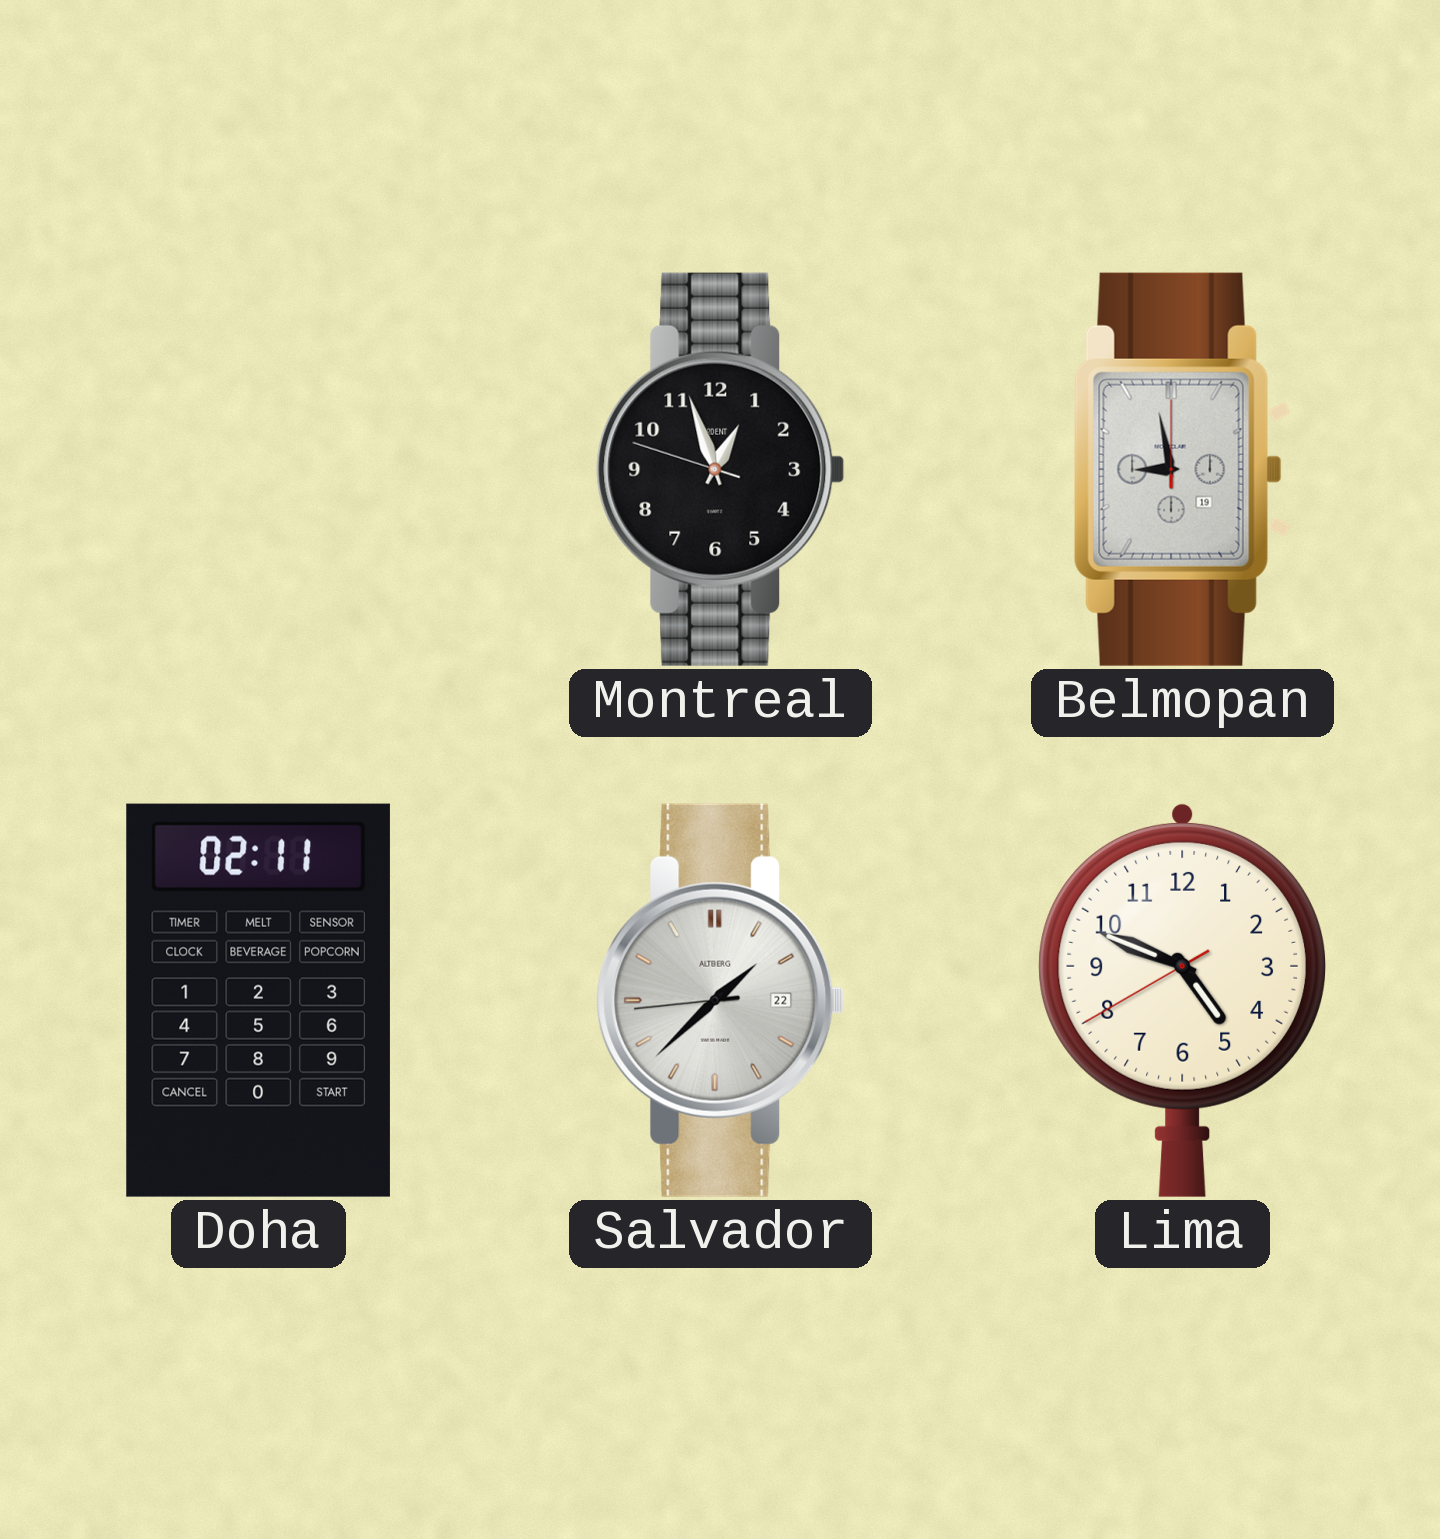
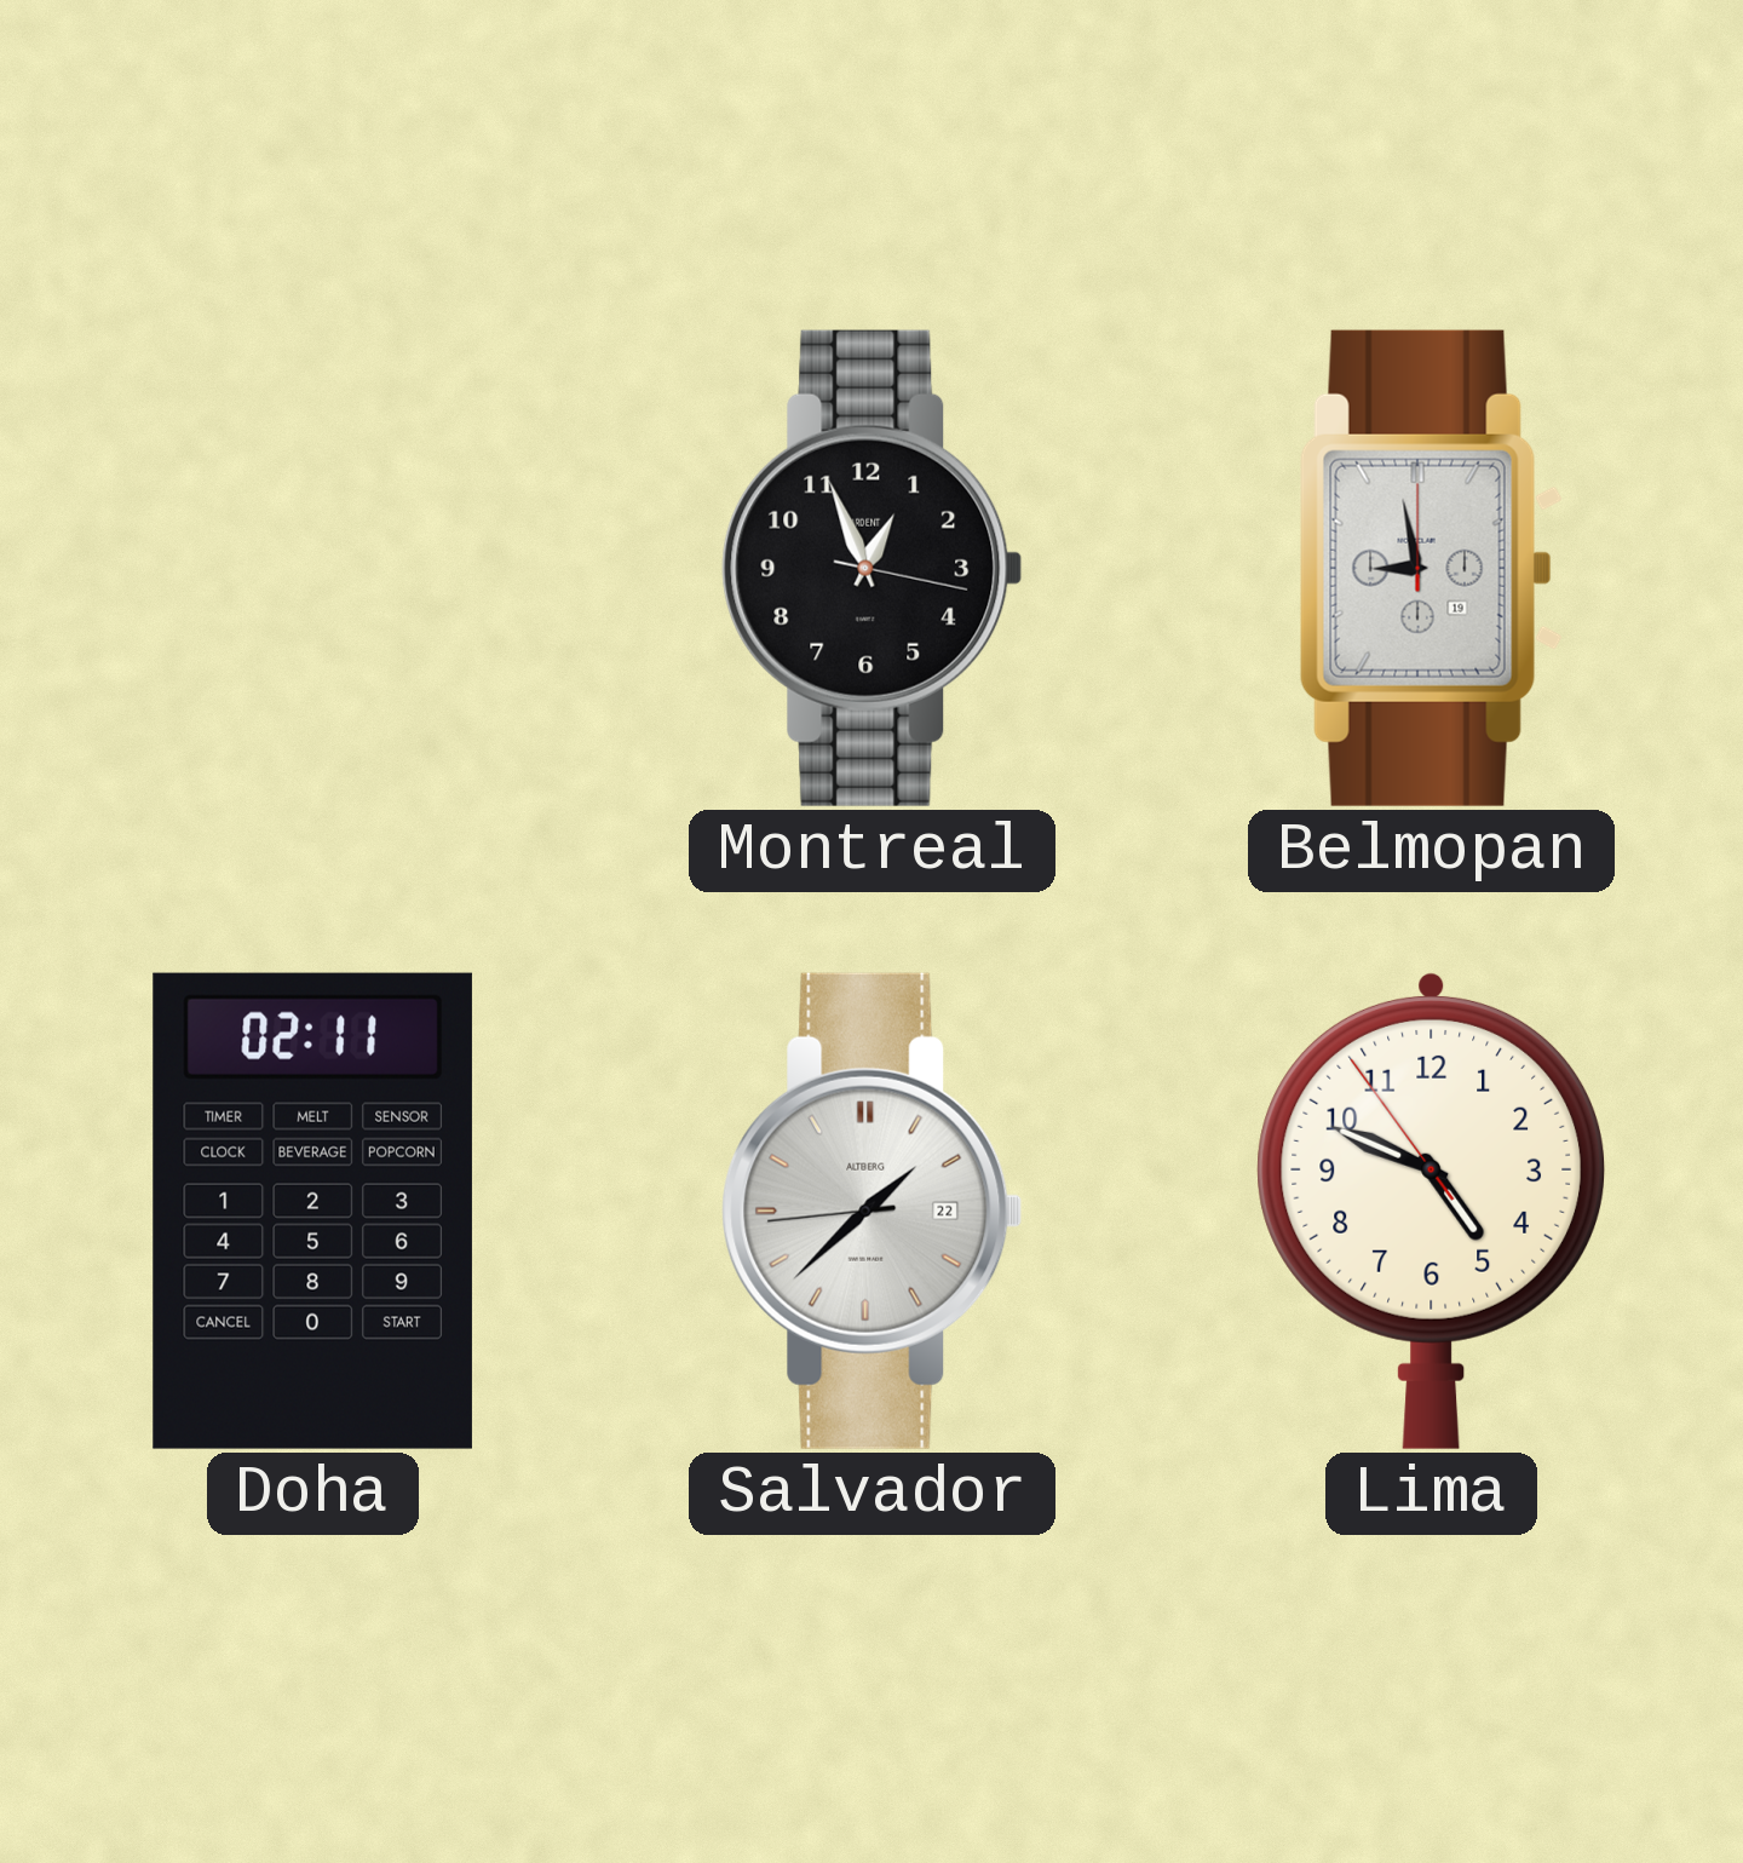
Montreal: 12:56:48 -> 12:56:17 (873, 568)
Lima: 4:48:40 -> 4:48:54 (1431, 1211)
